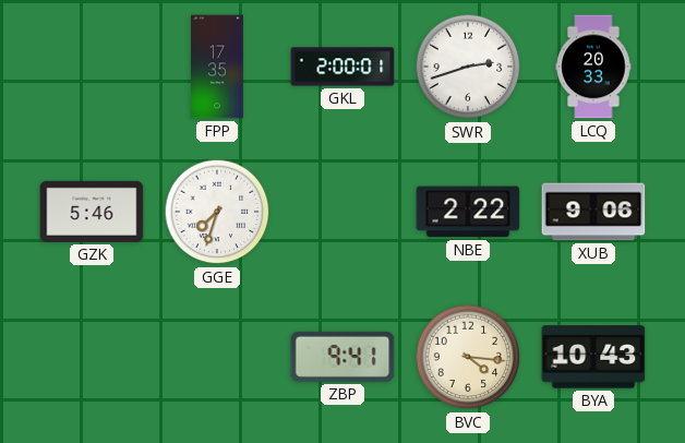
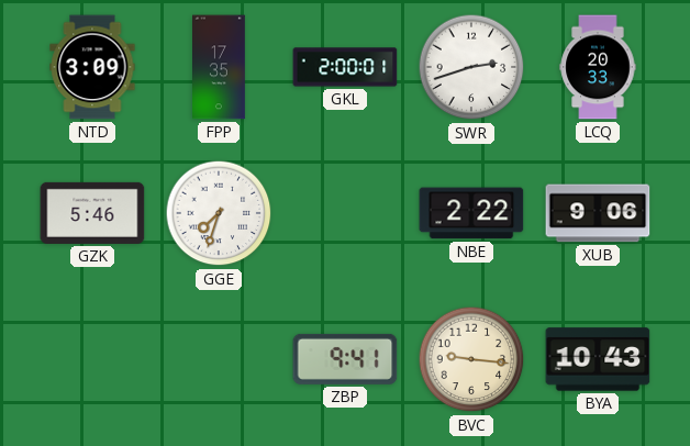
NTD: none -> 3:09 (92, 67)
BVC: 4:16 -> 9:16 (471, 359)
